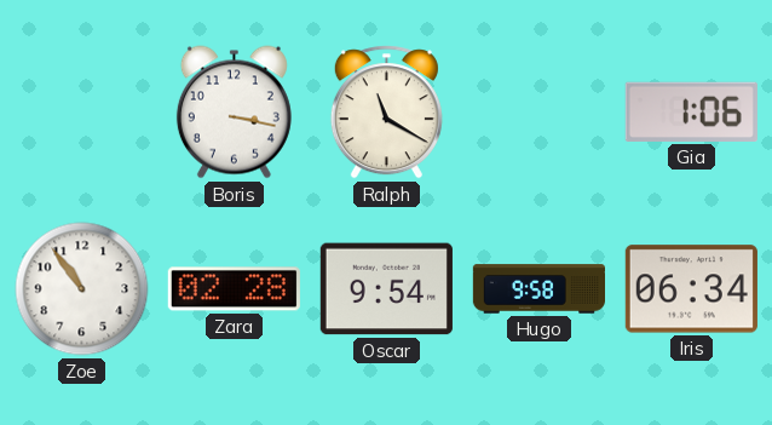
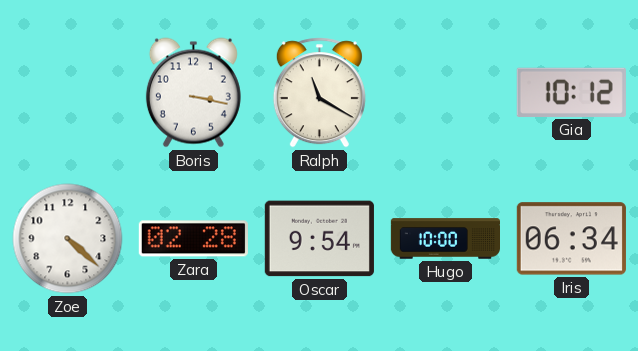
Gia: 1:06 -> 10:12 (571, 92)
Zoe: 10:54 -> 4:22 (68, 239)
Hugo: 9:58 -> 10:00 (445, 239)
